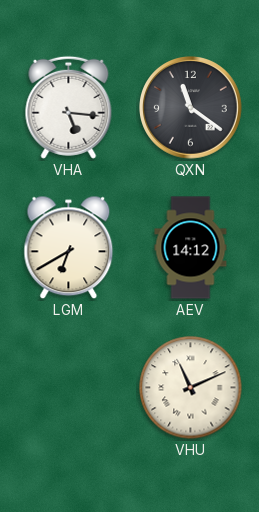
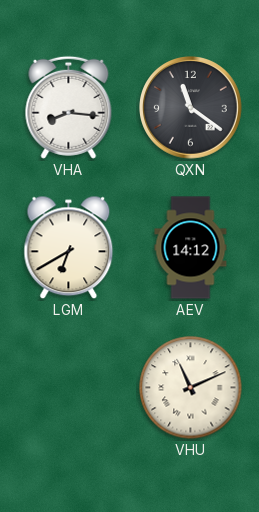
VHA: 5:16 -> 8:16 (69, 107)
